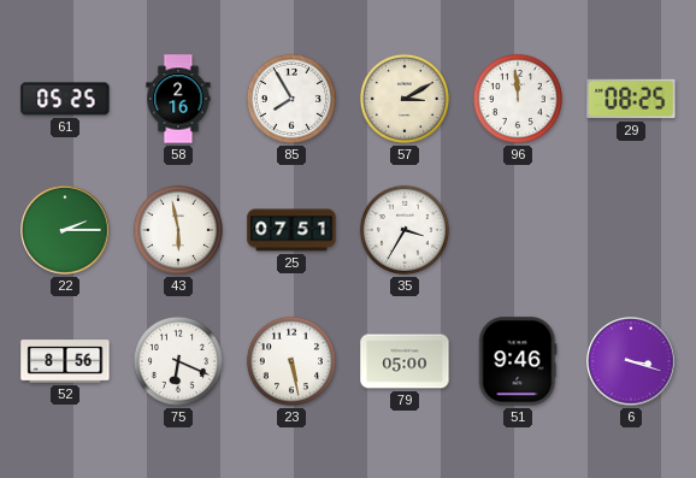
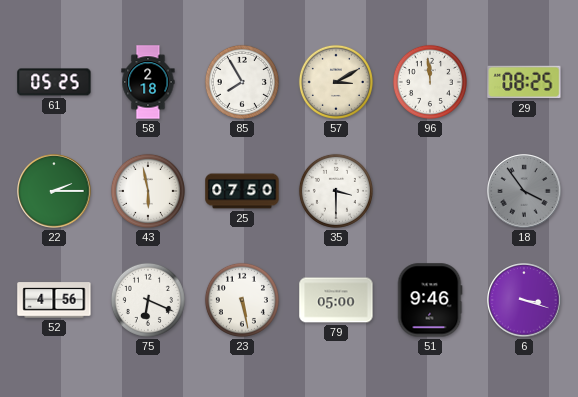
58: 2:16 -> 2:18 (148, 82)
25: 07:51 -> 07:50 (242, 191)
35: 3:35 -> 3:30 (336, 191)
18: none -> 3:54 (524, 191)
52: 8:56 -> 4:56 (54, 300)
